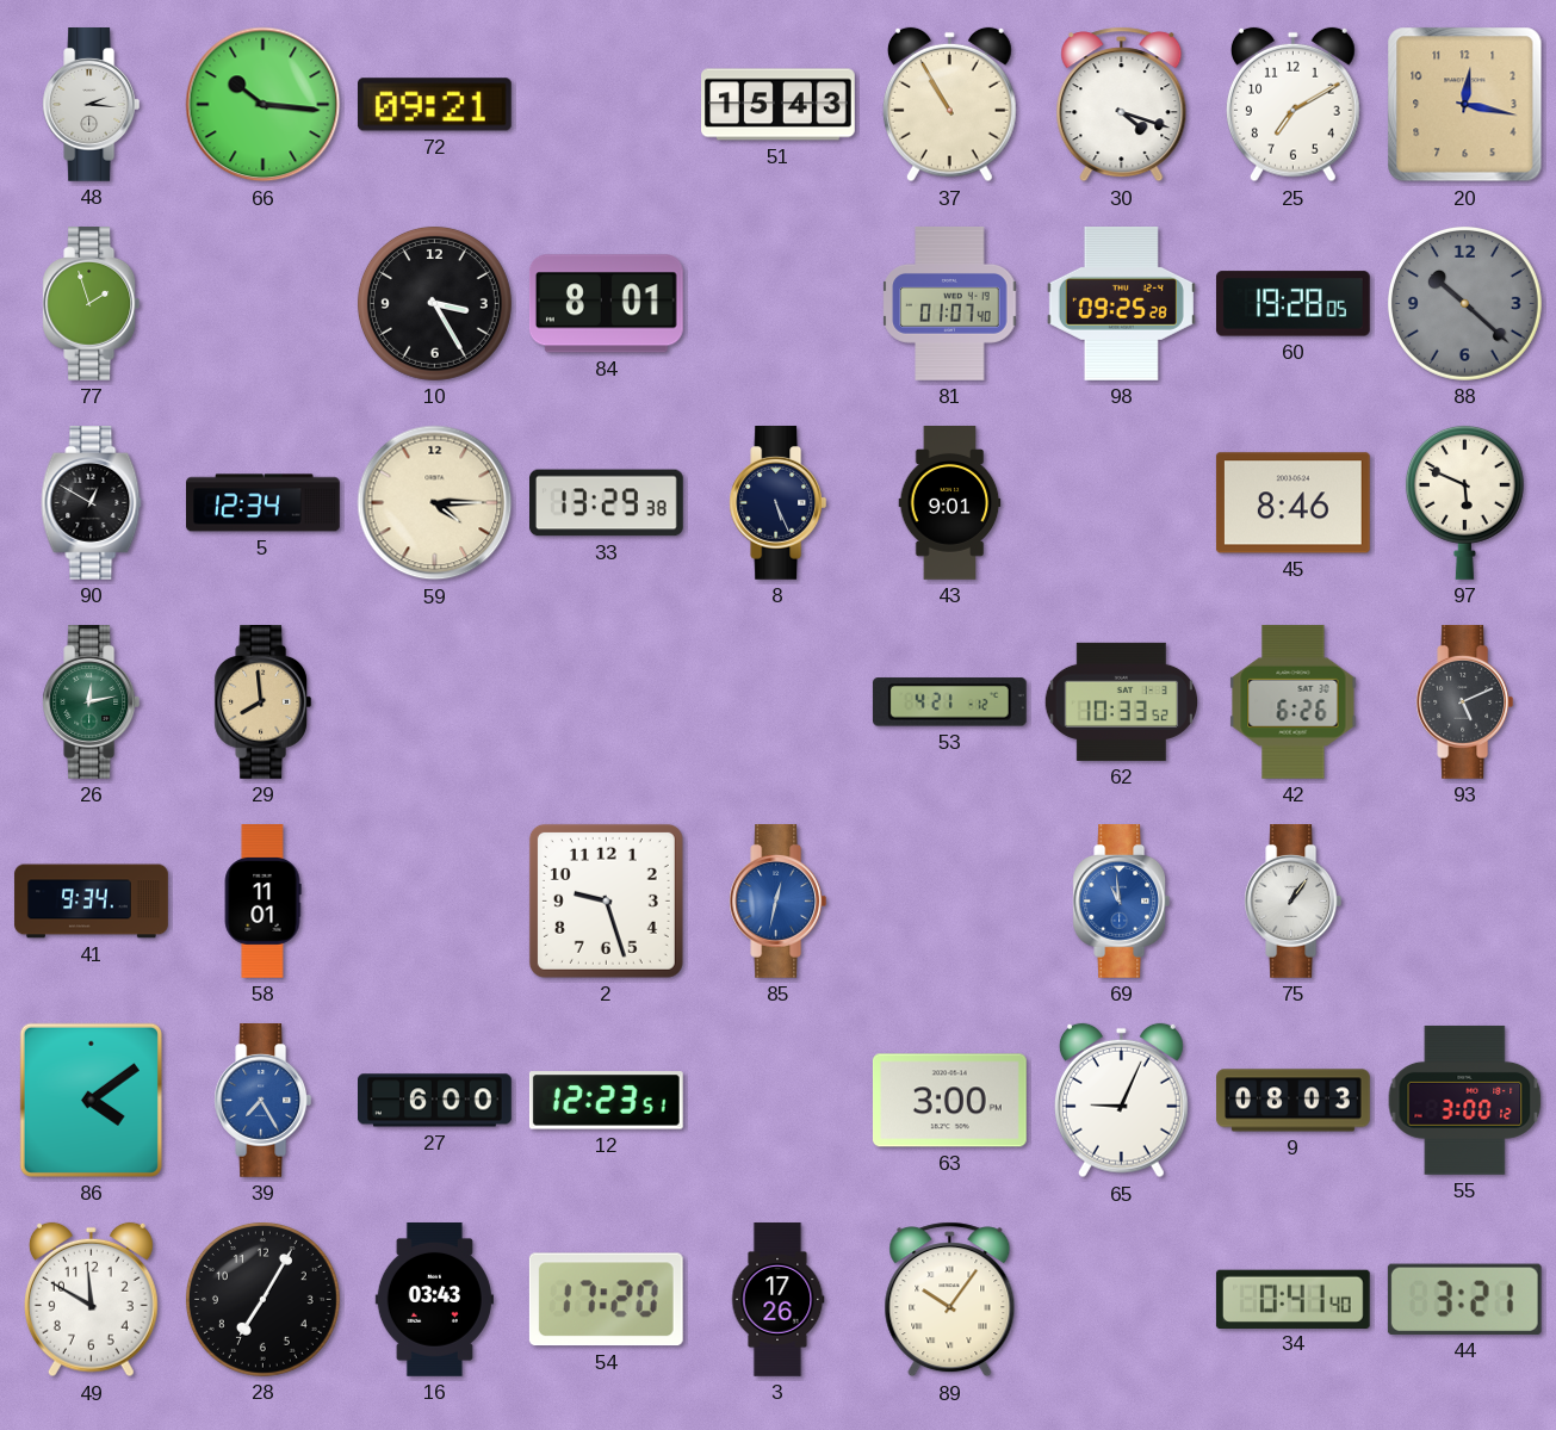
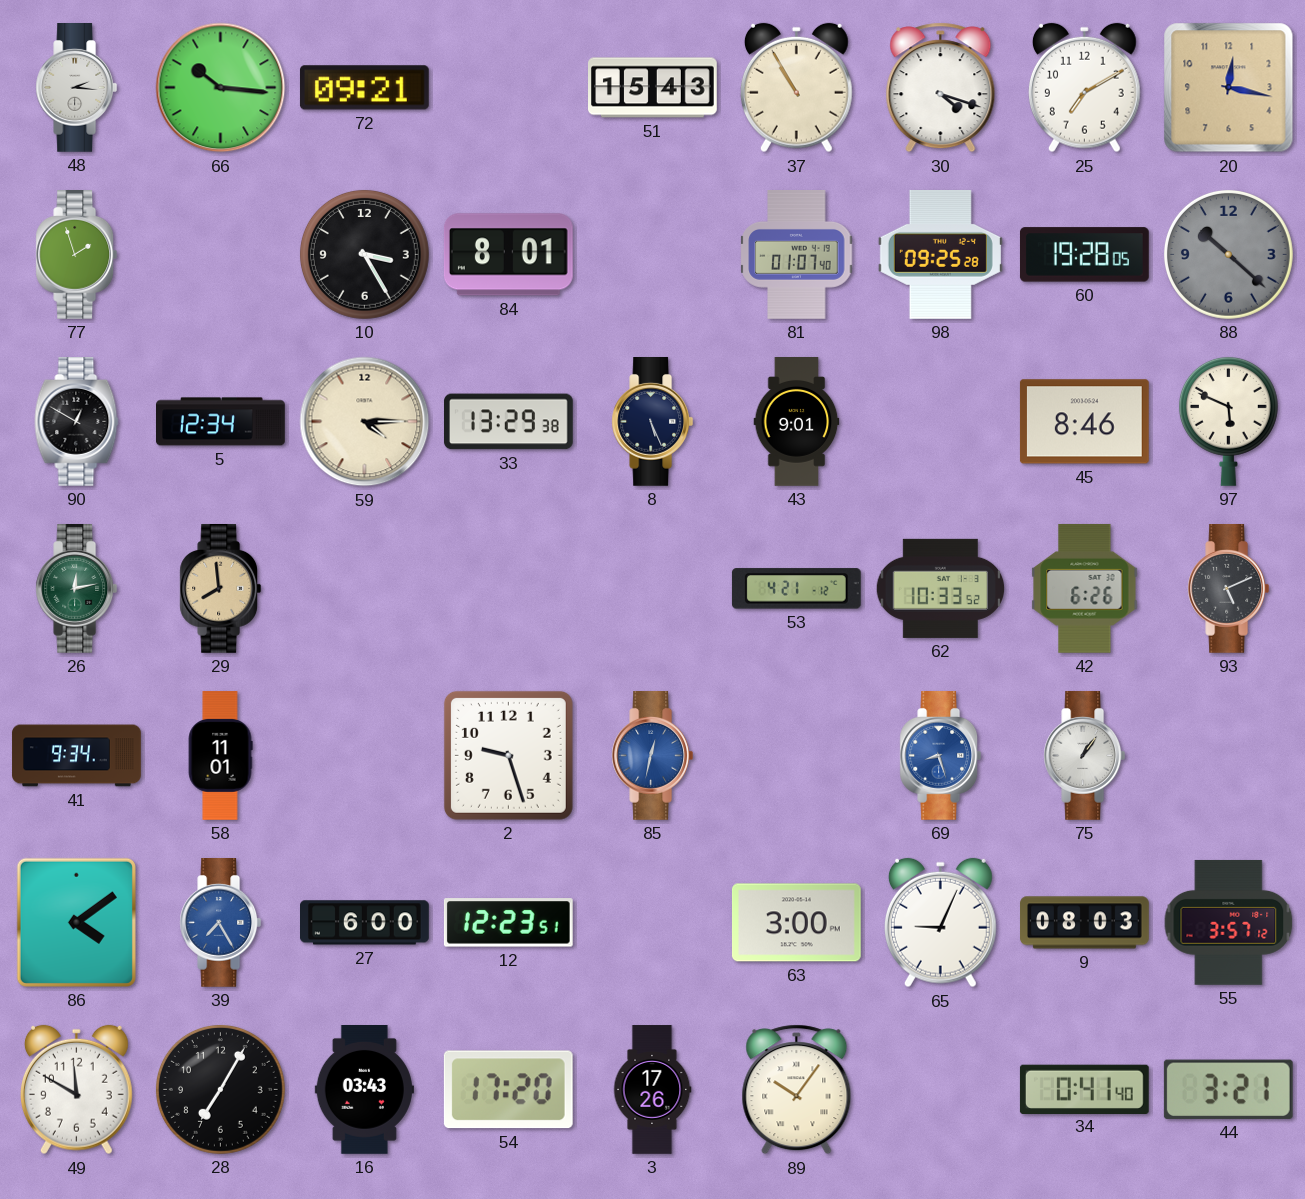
69: 10:59 -> 8:27 (941, 756)
55: 3:00 -> 3:57 (1229, 922)
